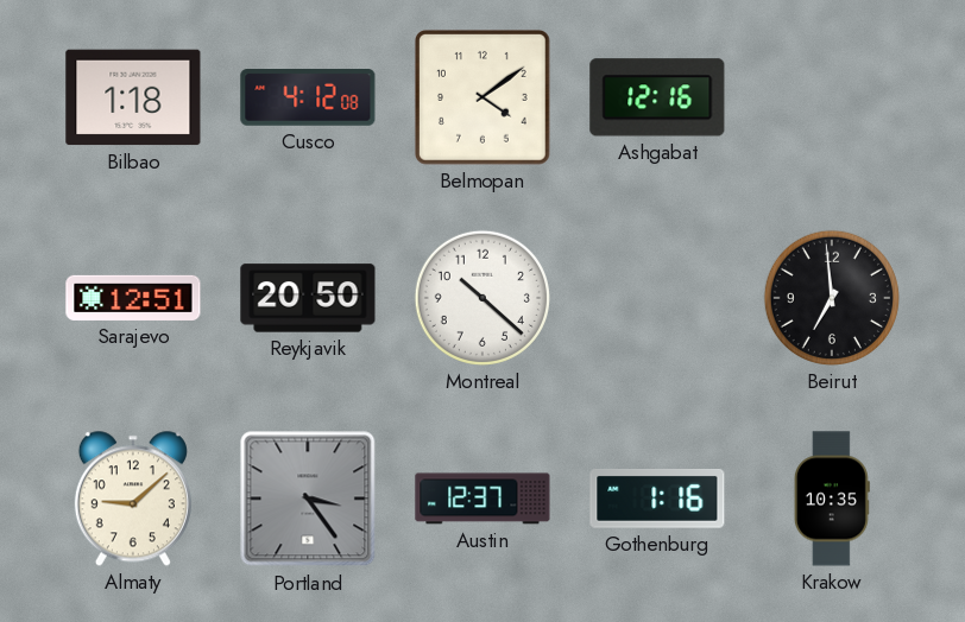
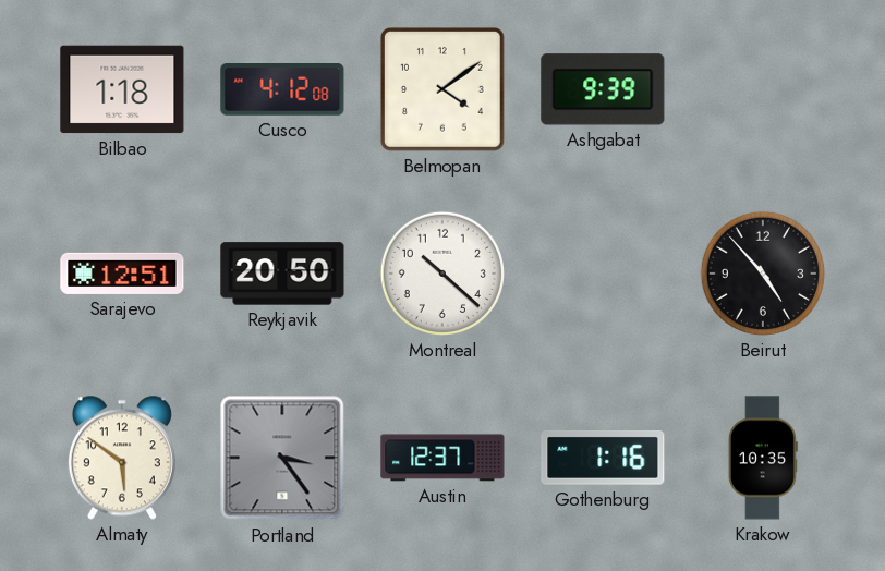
Ashgabat: 12:16 -> 9:39 (603, 89)
Beirut: 6:59 -> 4:53 (763, 274)
Almaty: 9:08 -> 5:51 (122, 458)
